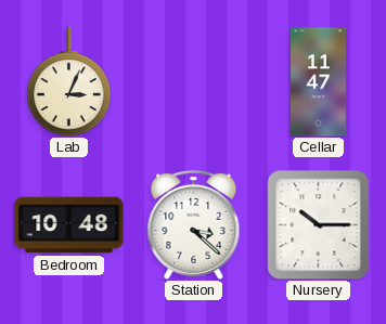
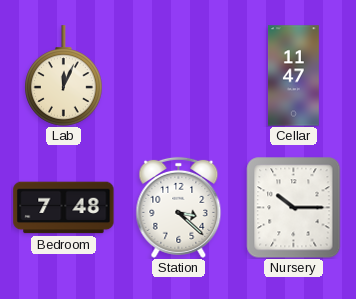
Lab: 3:04 -> 12:04 (64, 76)
Bedroom: 10:48 -> 7:48 (64, 208)
